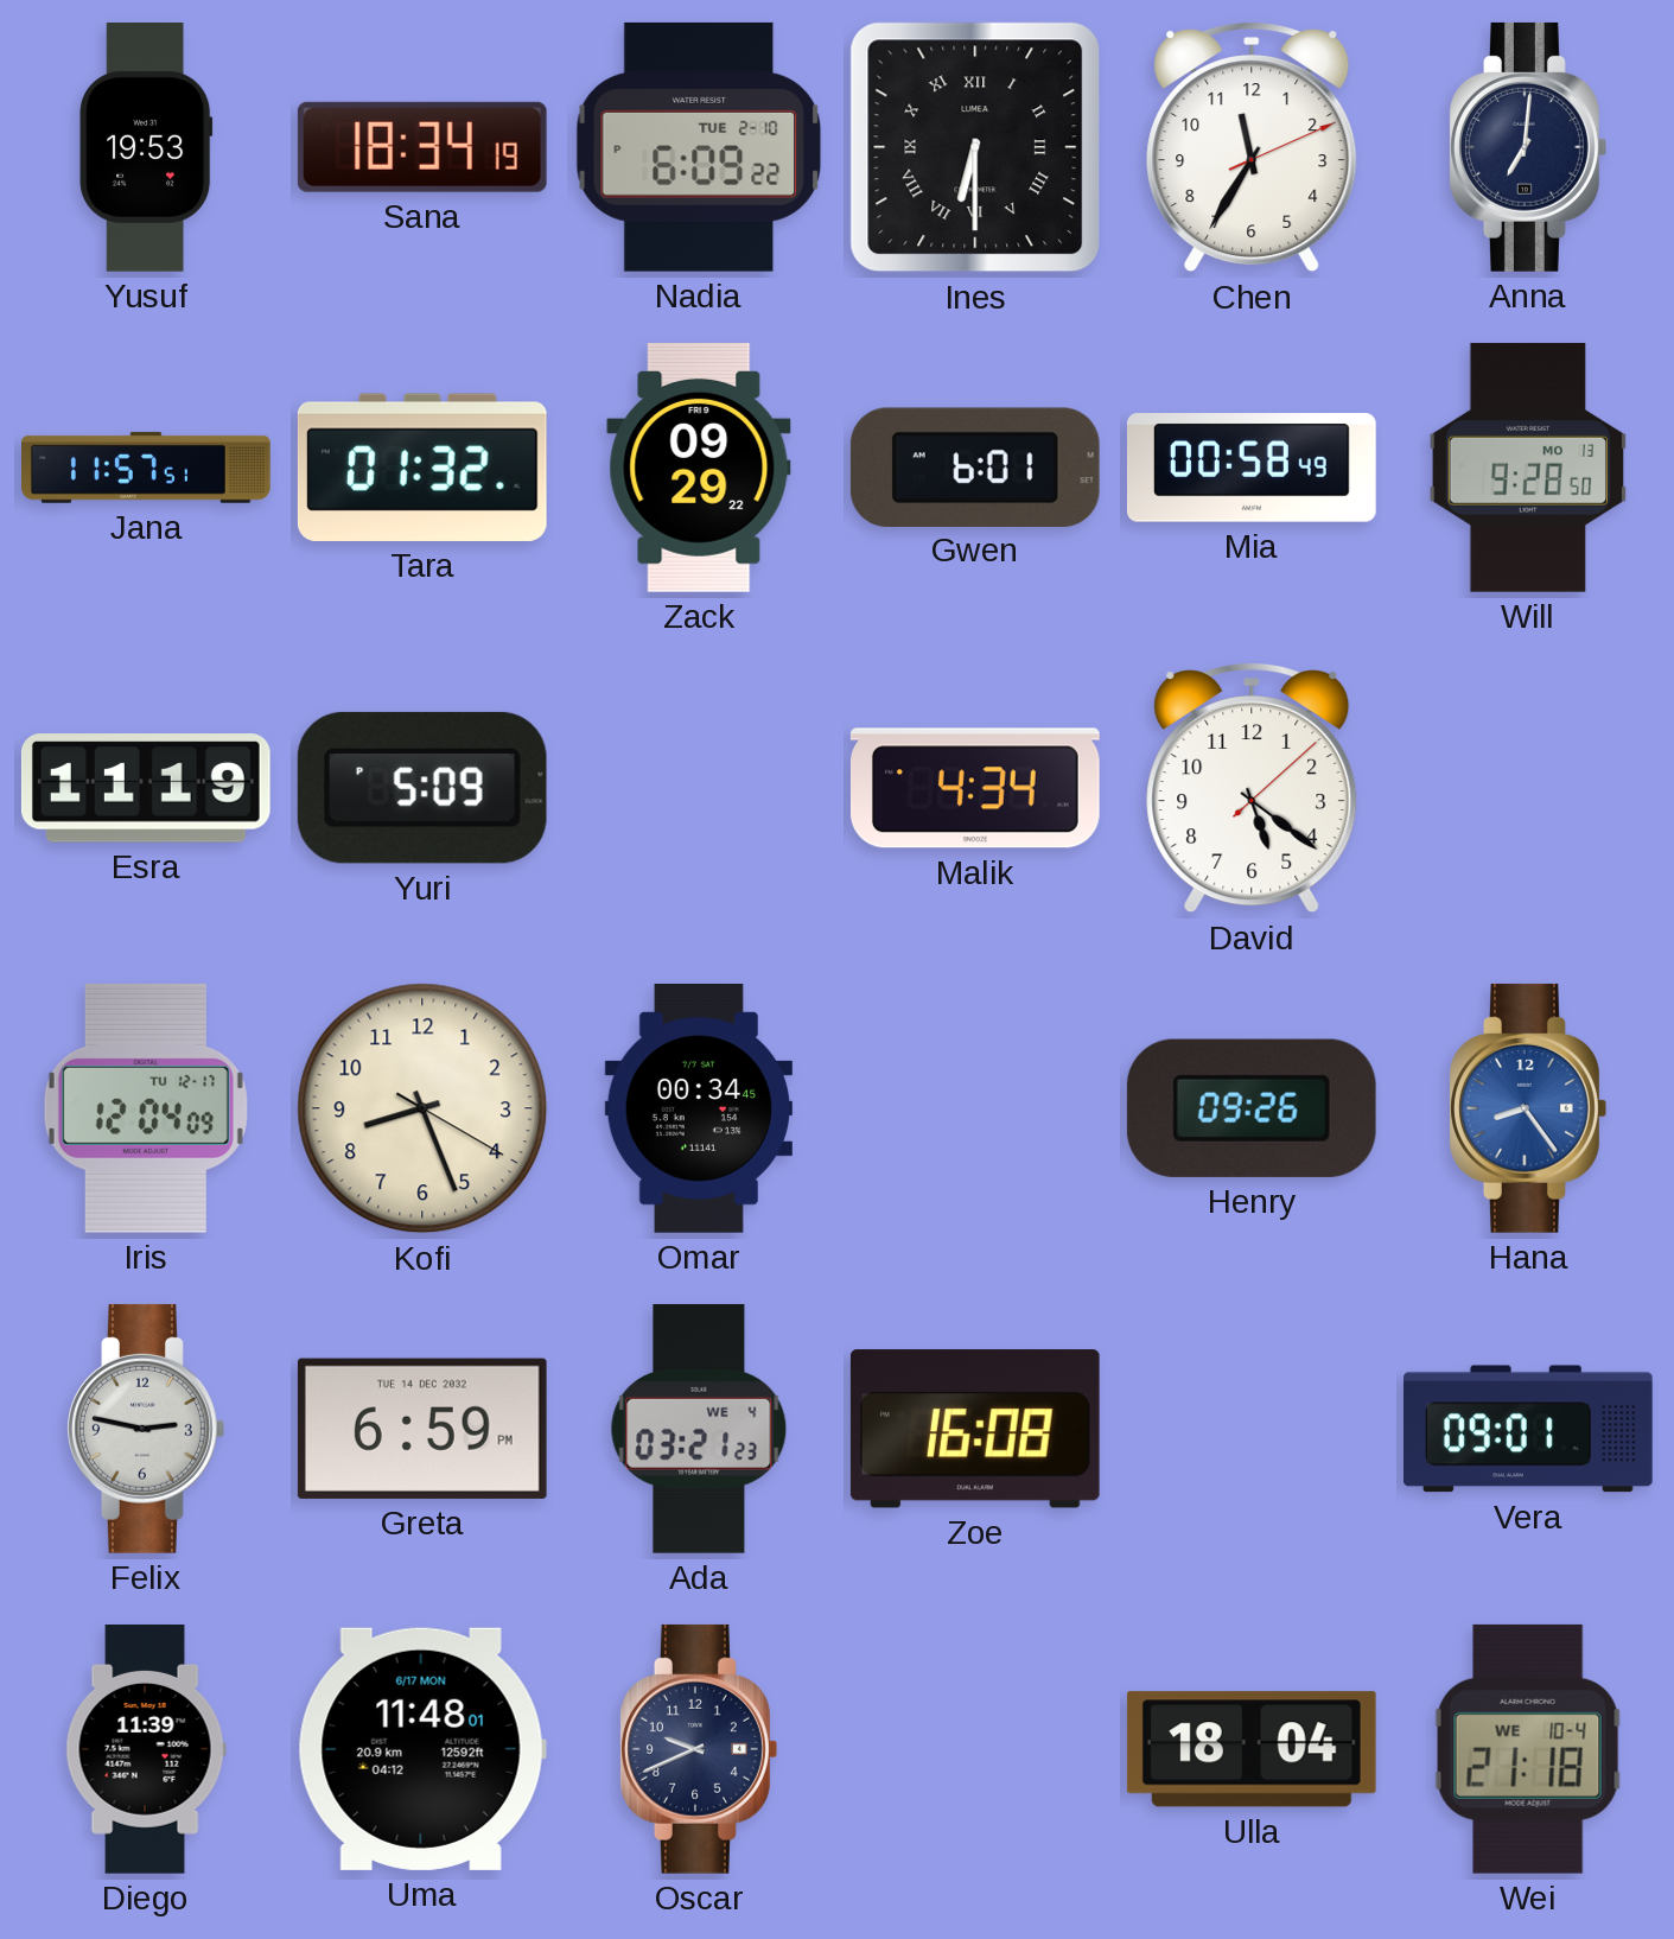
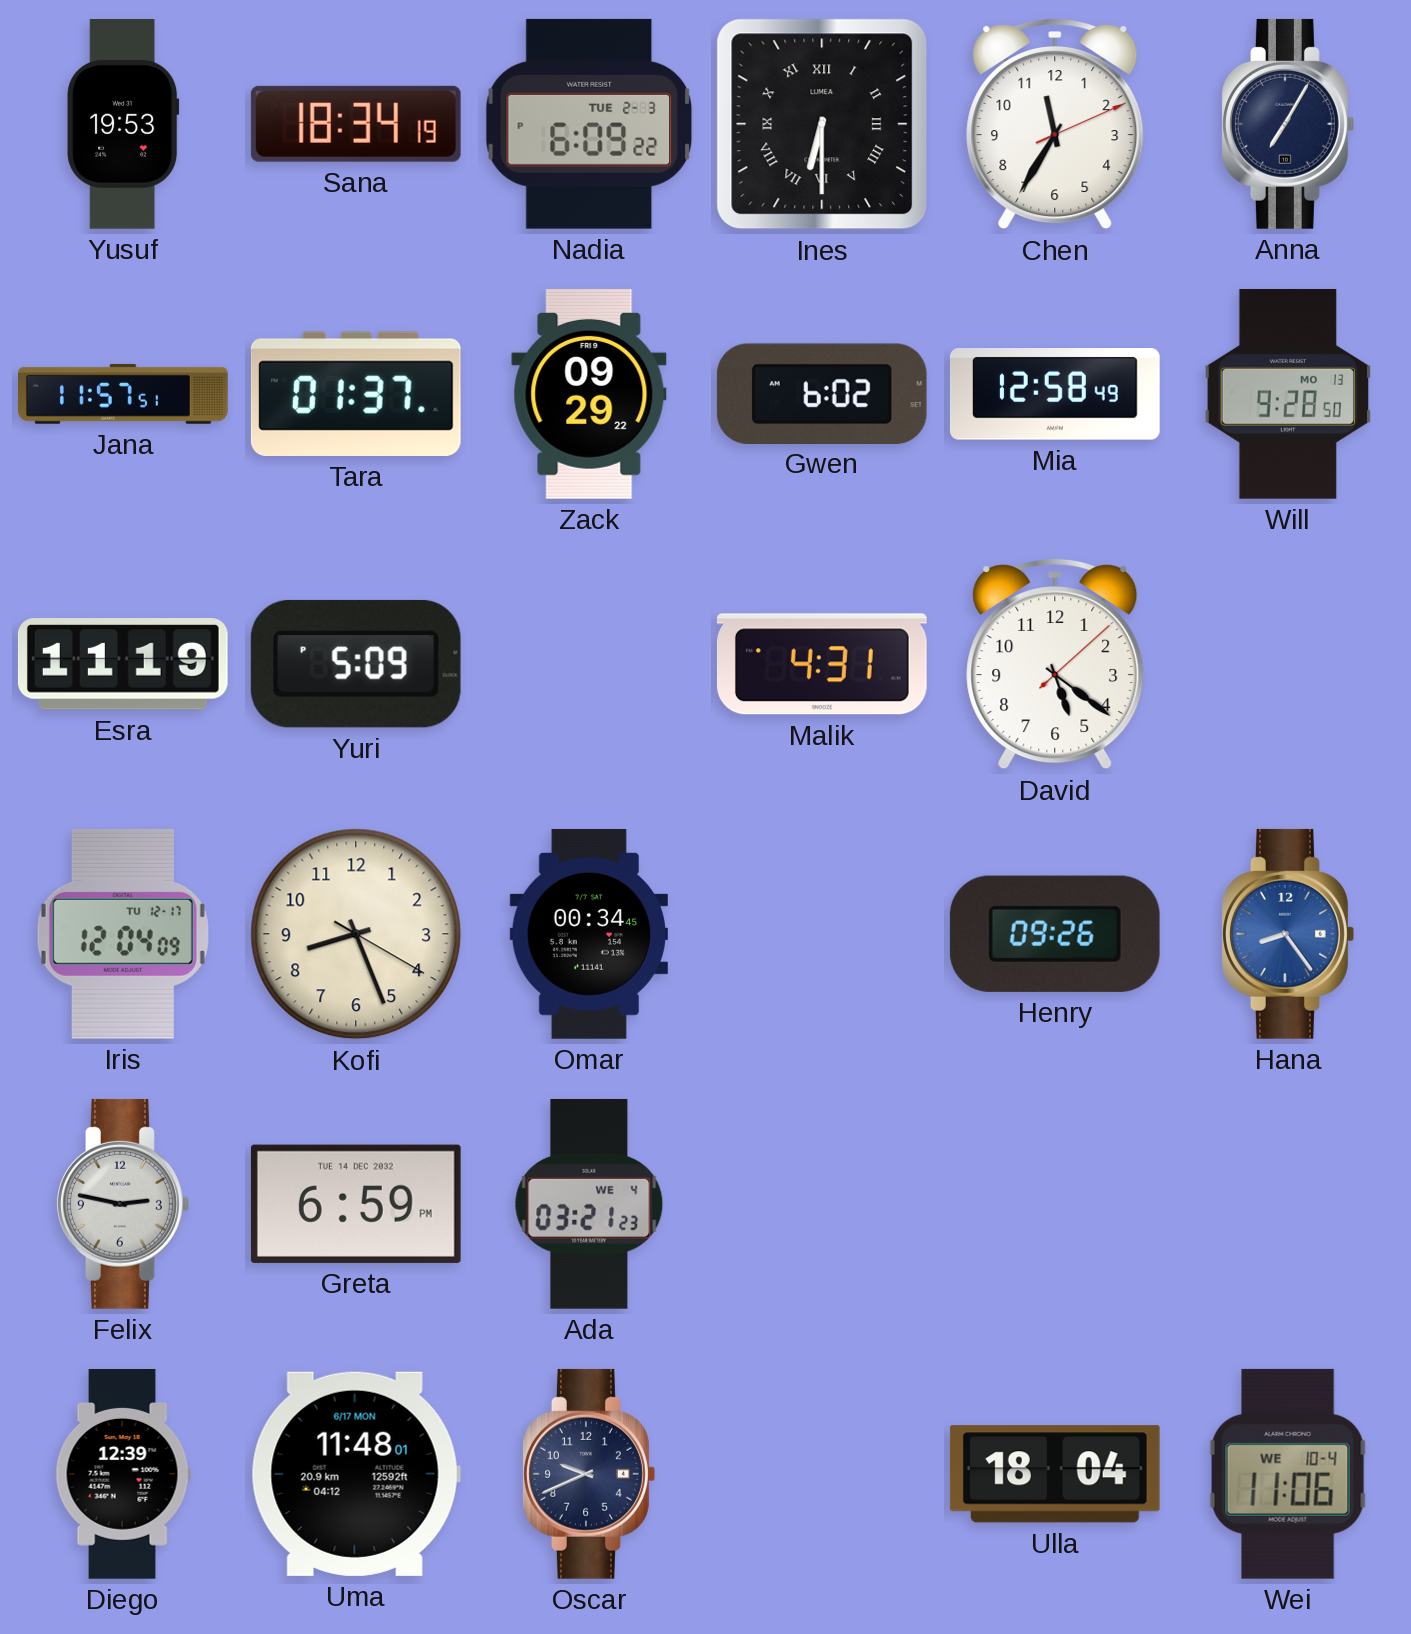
Nadia date: TUE 2-10 -> TUE 2-3 (589, 124)
Anna: 7:01 -> 7:05 (1288, 124)
Tara: 01:32 -> 01:37 (356, 394)
Gwen: 6:01 -> 6:02 (822, 393)
Mia: 00:58 -> 12:58 (1055, 395)
Malik: 4:34 -> 4:31 (822, 664)
Zoe: 16:08 -> none (975, 1429)
Vera: 09:01 -> none (1528, 1429)
Diego: 11:39 -> 12:39 (123, 1475)
Wei: 21:18 -> 11:06 (1288, 1474)
